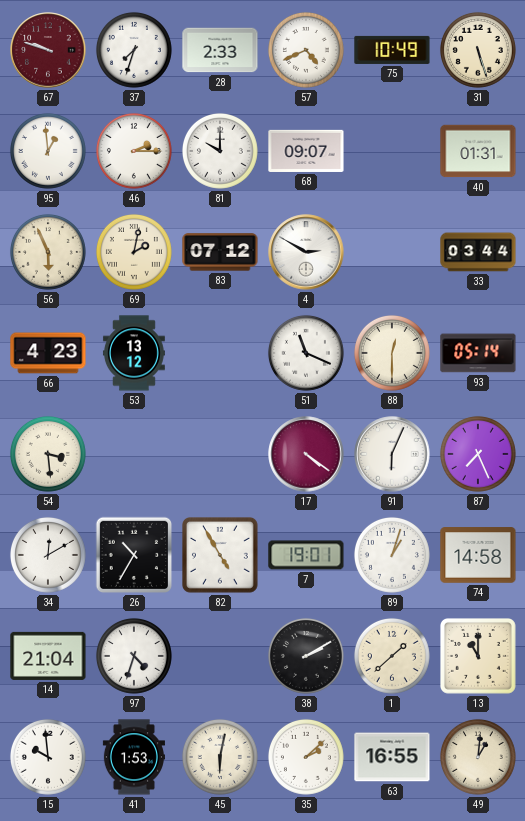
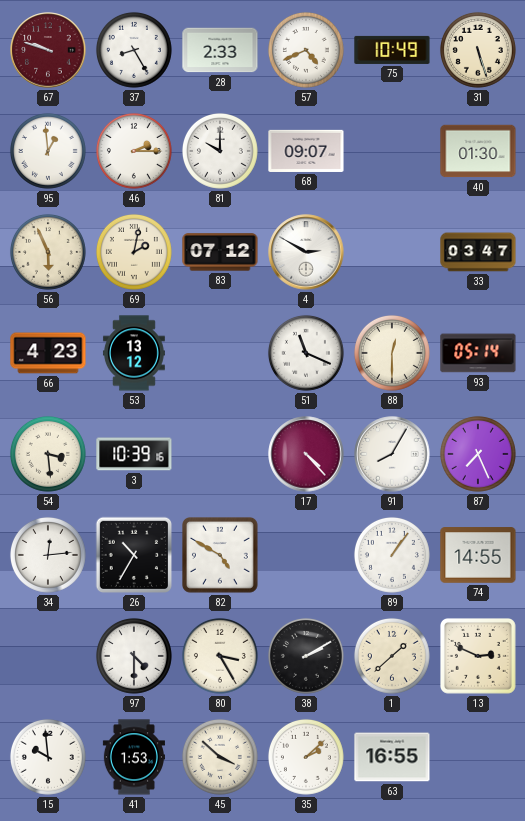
37: 7:33 -> 8:25 (134, 50)
40: 01:31 -> 01:30 (478, 151)
33: 03:44 -> 03:47 (478, 252)
3: none -> 10:39 (134, 454)
17: 4:21 -> 4:23 (306, 454)
91: 6:04 -> 8:05 (392, 454)
34: 12:10 -> 12:14 (48, 555)
82: 4:55 -> 4:50 (221, 556)
7: 19:01 -> none (306, 555)
89: 1:03 -> 1:06 (392, 555)
74: 14:58 -> 14:55 (478, 555)
14: 21:04 -> none (48, 656)
97: 4:33 -> 4:30 (134, 656)
80: none -> 3:25 (220, 656)
13: 11:00 -> 2:49 (479, 657)
45: 6:02 -> 3:52 (220, 757)
49: 1:01 -> none (478, 757)
